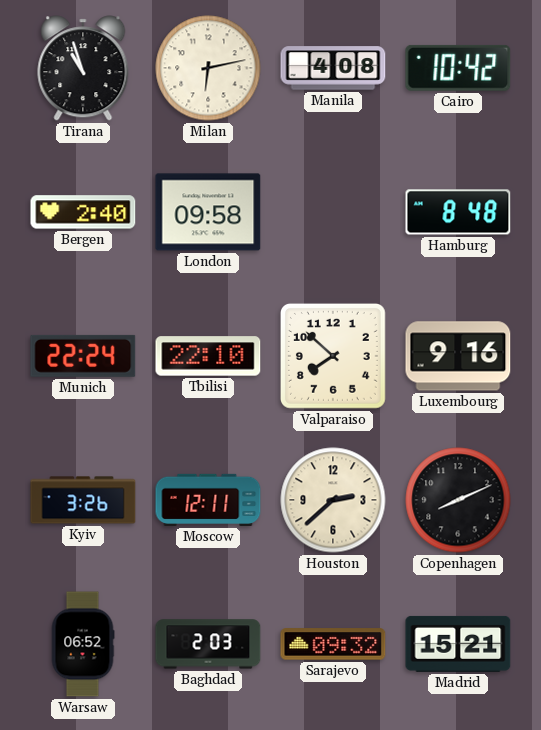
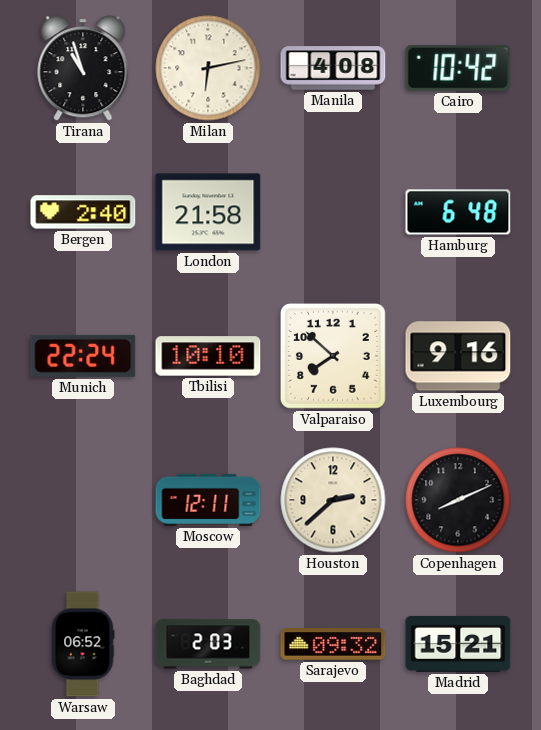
London: 09:58 -> 21:58 (208, 212)
Hamburg: 8:48 -> 6:48 (458, 212)
Tbilisi: 22:10 -> 10:10 (208, 356)
Kyiv: 3:26 -> none (83, 500)
